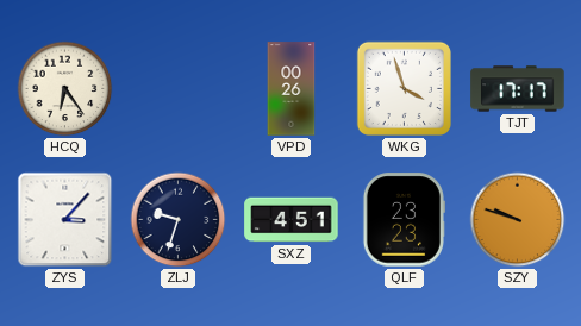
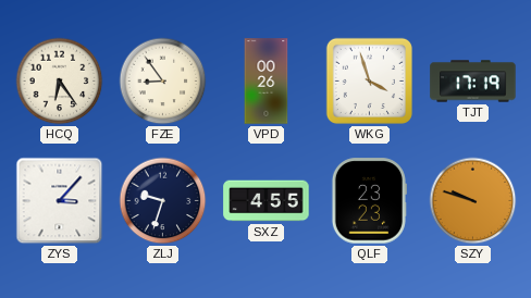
FZE: none -> 8:54 (163, 82)
TJT: 17:17 -> 17:19 (473, 82)
SXZ: 4:51 -> 4:55 (267, 201)
